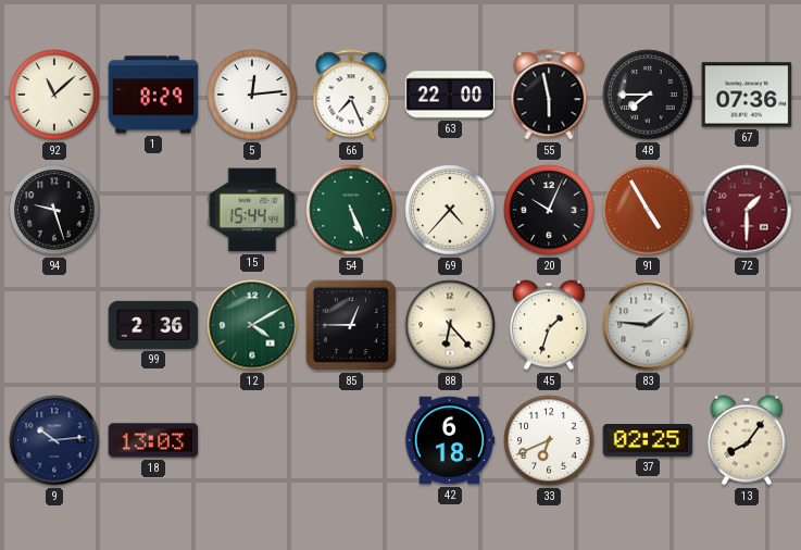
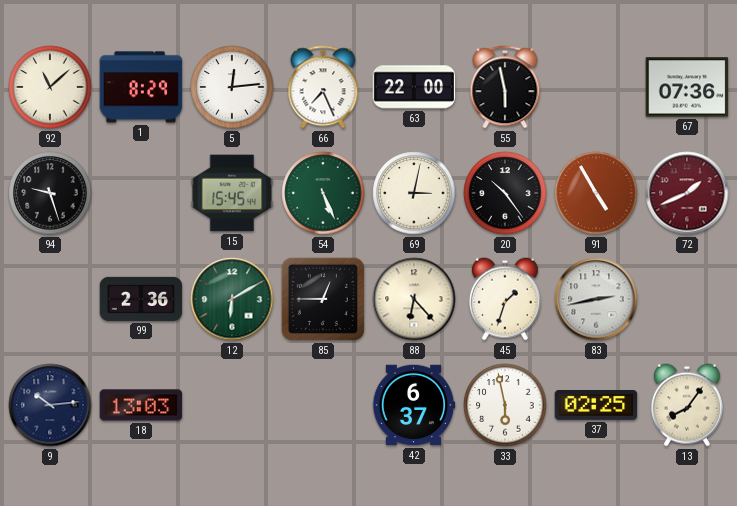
48: 7:45 -> none (648, 95)
15: 15:44 -> 15:45 (232, 193)
69: 4:37 -> 3:02 (414, 193)
20: 10:04 -> 10:24 (505, 193)
72: 1:30 -> 1:41 (687, 193)
12: 4:10 -> 6:10 (232, 299)
83: 1:46 -> 2:43 (596, 299)
42: 6:18 -> 6:37 (414, 405)
33: 6:41 -> 5:58 (505, 405)
